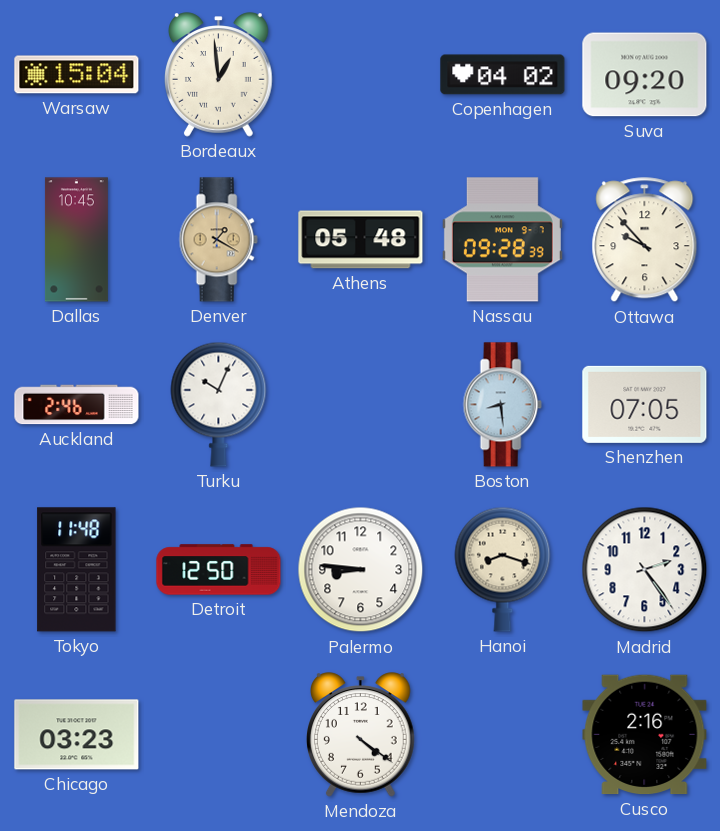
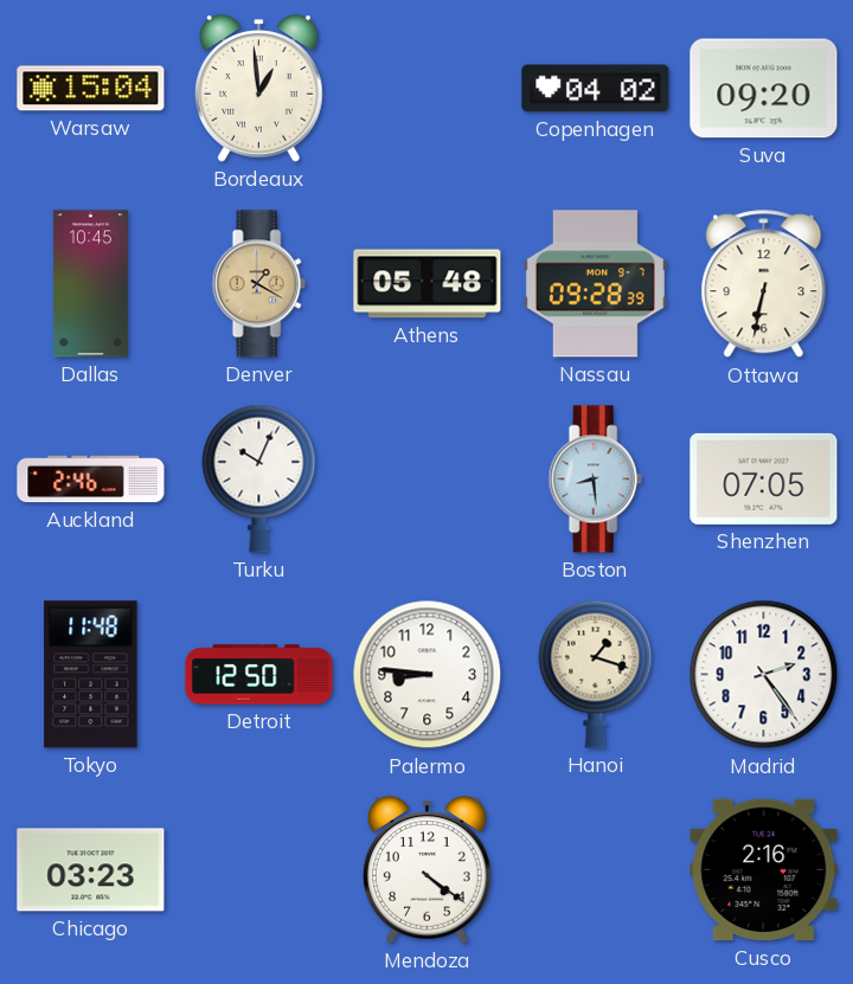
Ottawa: 9:53 -> 6:32 (764, 284)
Hanoi: 8:18 -> 1:18 (596, 674)
